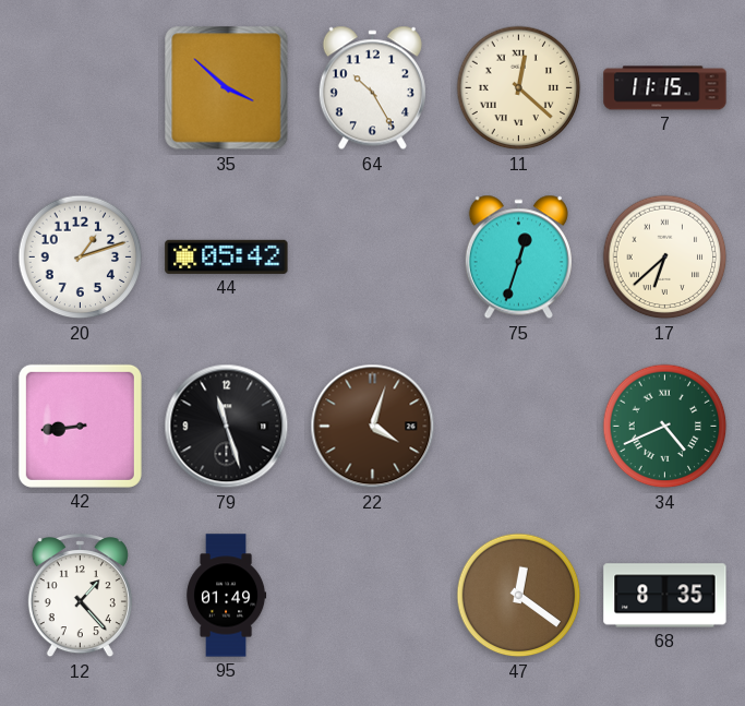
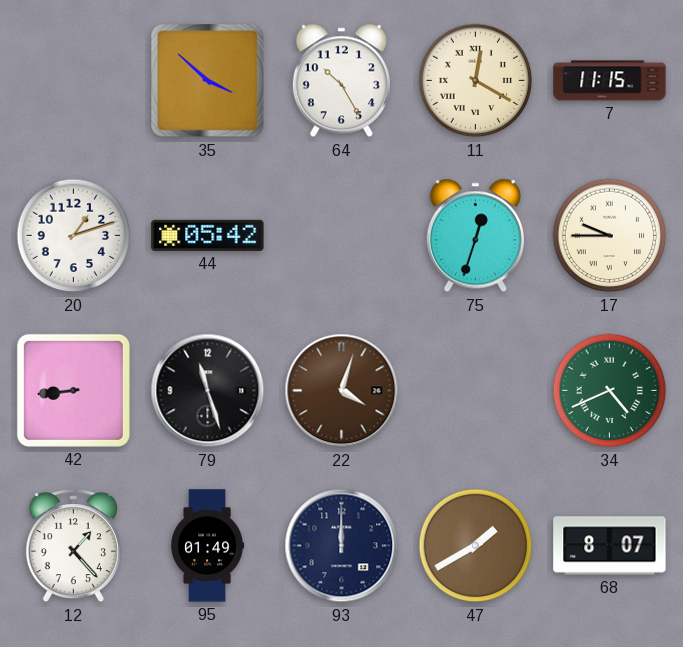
11: 12:22 -> 12:20 (476, 81)
17: 6:38 -> 9:45 (610, 236)
93: none -> 12:00 (342, 546)
47: 12:21 -> 1:40 (476, 546)
68: 8:35 -> 8:07 (610, 546)
